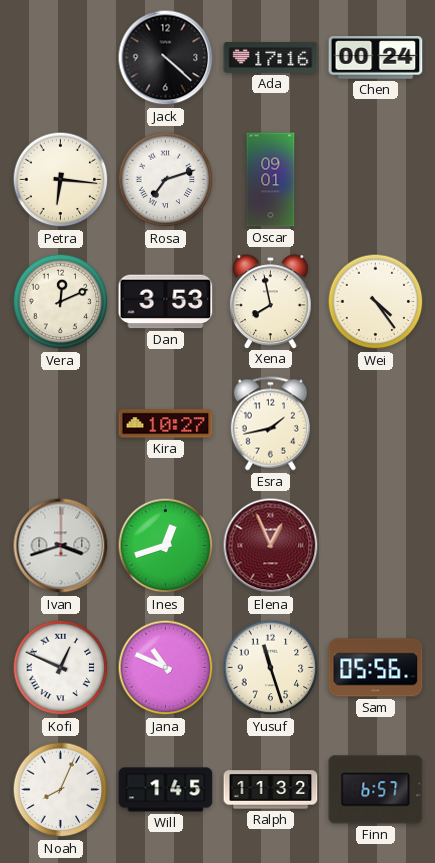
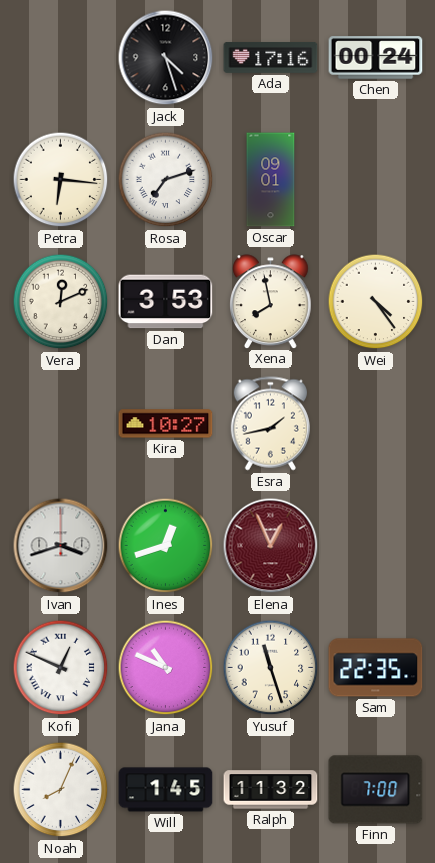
Jack: 4:22 -> 4:27 (166, 58)
Sam: 05:56 -> 22:35 (376, 668)
Finn: 6:57 -> 7:00 (376, 790)
